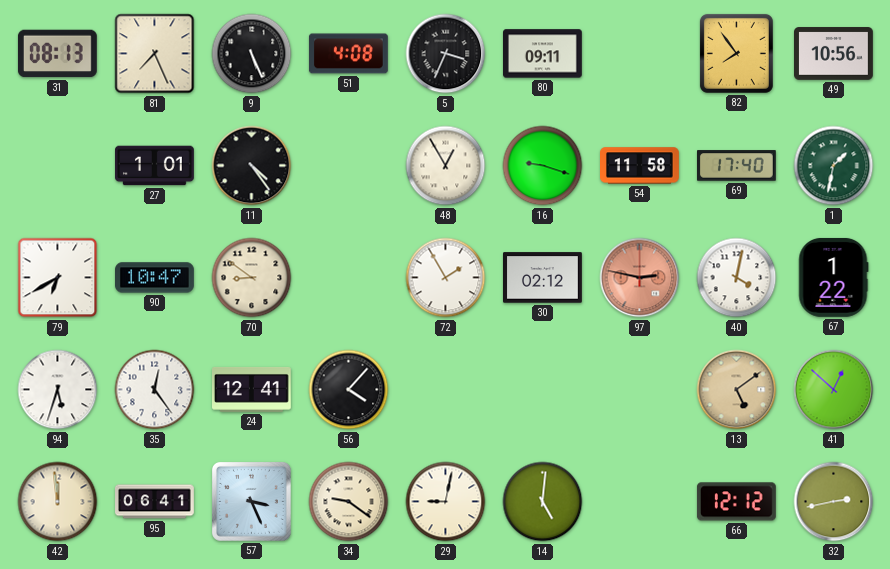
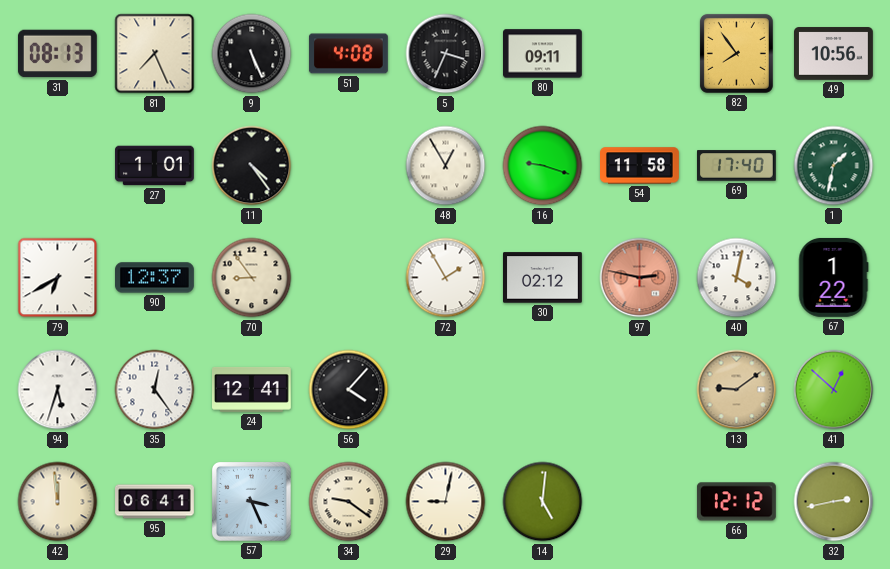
90: 10:47 -> 12:37 (155, 278)
70: 8:51 -> 8:54 (252, 278)
13: 5:09 -> 9:09 (737, 390)
